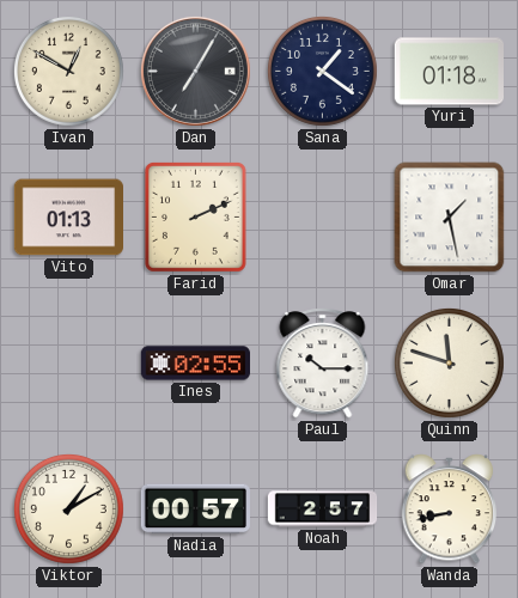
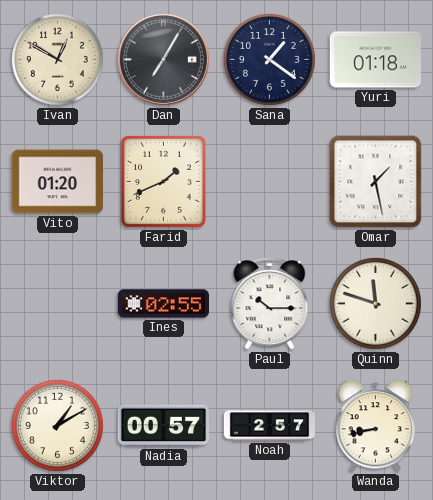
Vito: 01:13 -> 01:20 (57, 182)
Farid: 2:11 -> 1:41 (163, 181)
